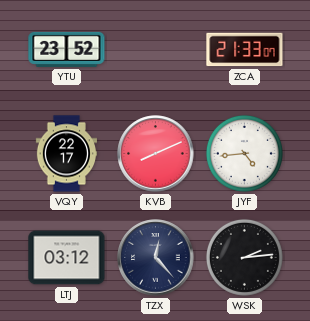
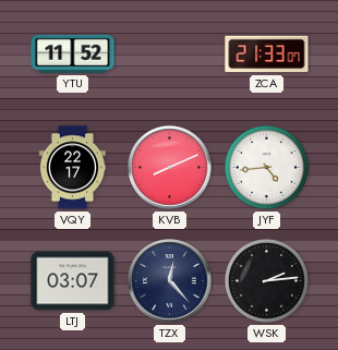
YTU: 23:52 -> 11:52 (73, 53)
LTJ: 03:12 -> 03:07 (73, 281)
